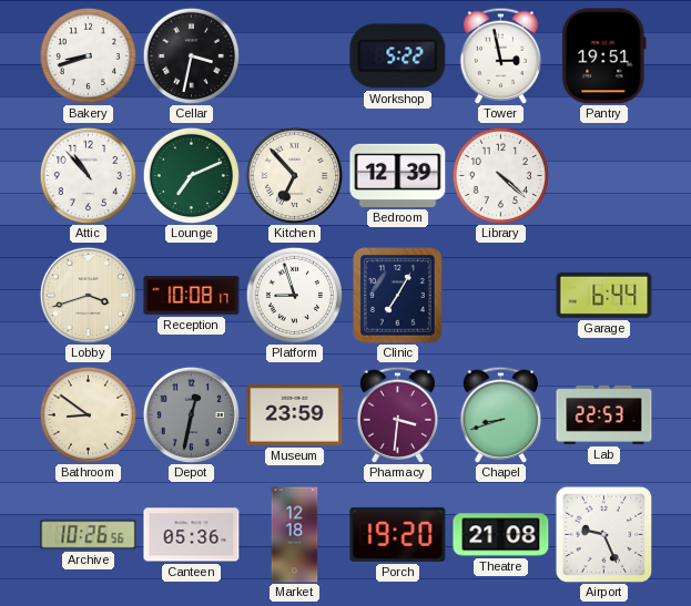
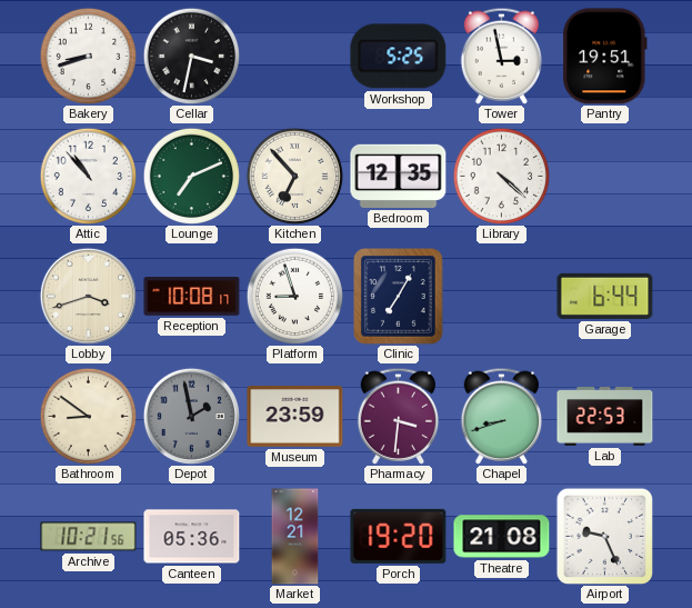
Workshop: 5:22 -> 5:25 (399, 57)
Bedroom: 12:39 -> 12:35 (399, 176)
Depot: 12:32 -> 1:58 (191, 416)
Archive: 10:26 -> 10:21 (89, 537)
Market: 12:18 -> 12:21 (295, 537)
